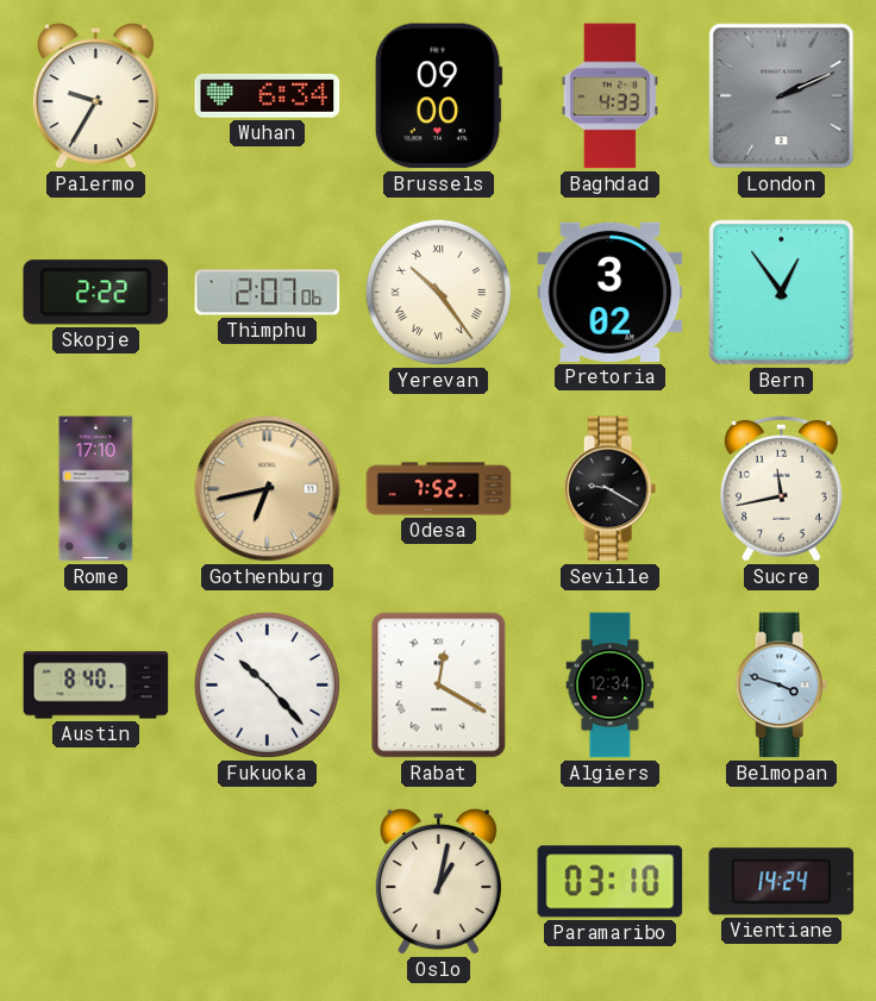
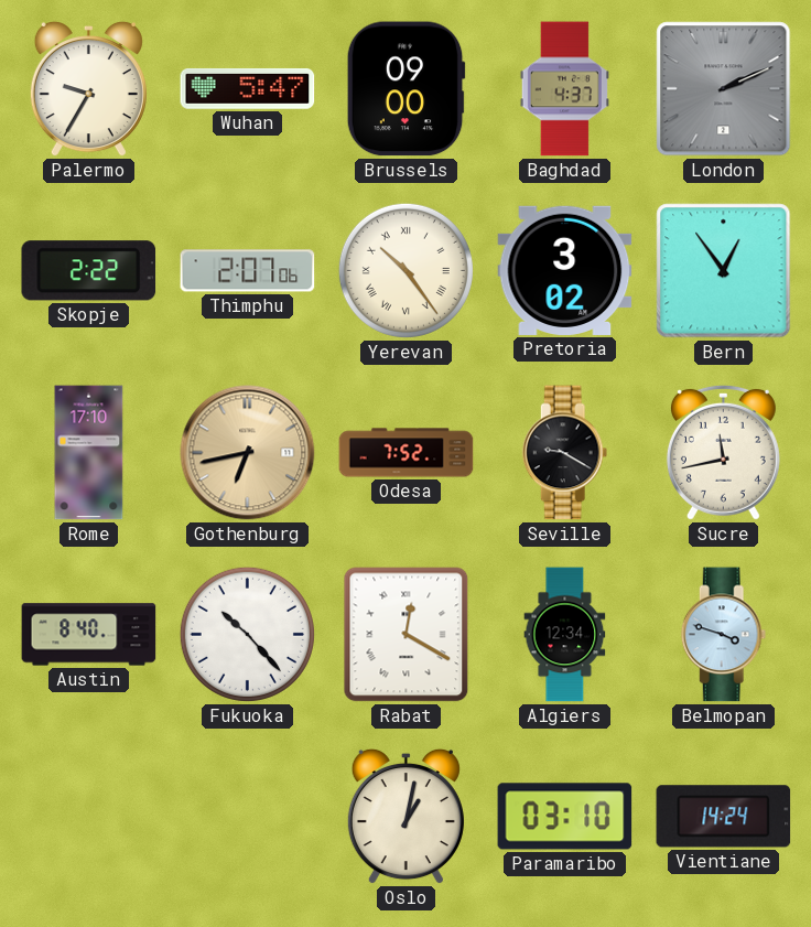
Wuhan: 6:34 -> 5:47 (248, 89)
Baghdad: 4:33 -> 4:37 (564, 89)
